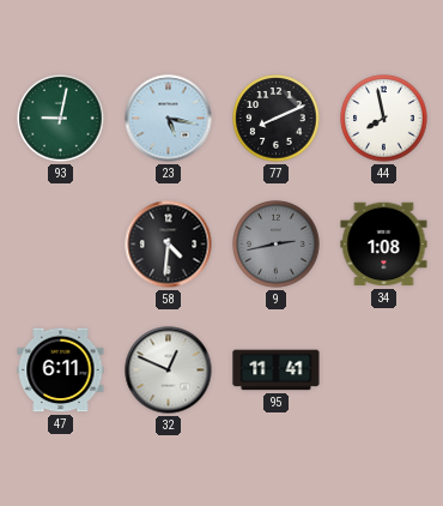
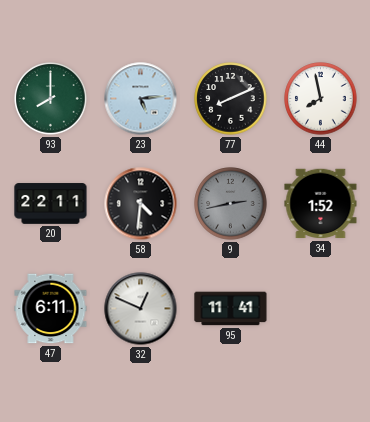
93: 9:02 -> 8:00 (51, 99)
23: 5:17 -> 5:14 (141, 99)
20: none -> 22:11 (51, 204)
34: 1:08 -> 1:52 (321, 204)
